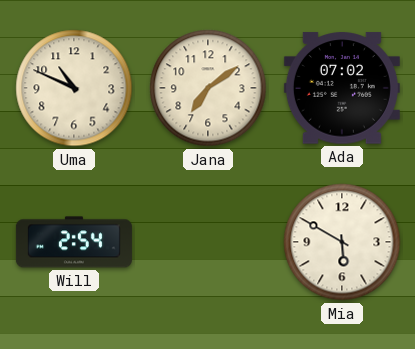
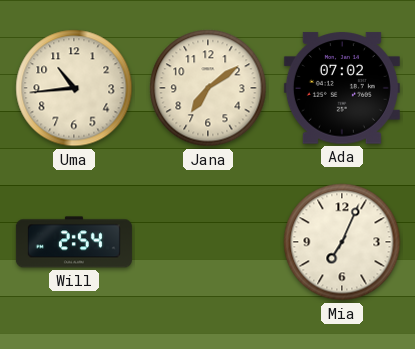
Uma: 10:49 -> 10:44 (74, 88)
Mia: 5:50 -> 7:04 (342, 242)
